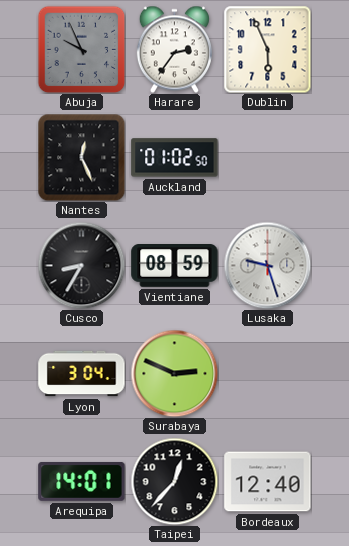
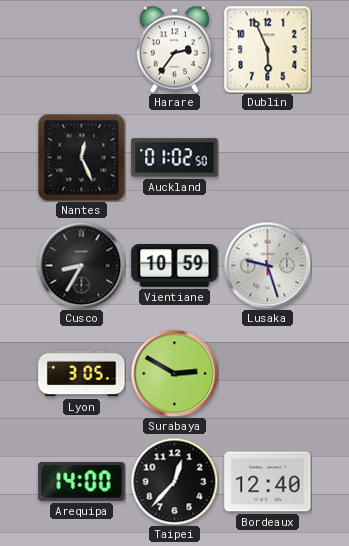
Abuja: 9:56 -> none (81, 49)
Vientiane: 08:59 -> 10:59 (175, 266)
Lyon: 3:04 -> 3:05 (82, 374)
Surabaya: 2:49 -> 2:50 (174, 373)
Arequipa: 14:01 -> 14:00 (82, 481)
